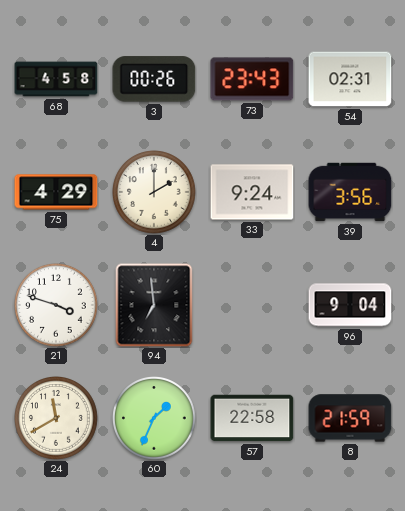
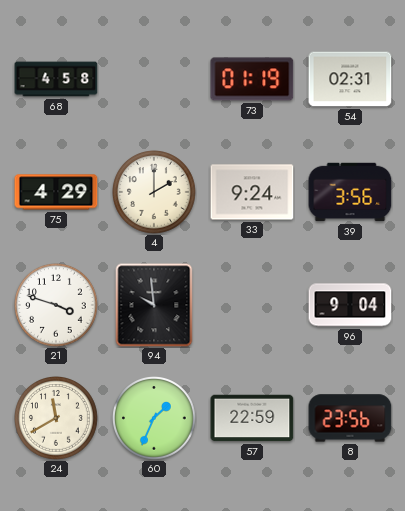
3: 00:26 -> none (154, 79)
73: 23:43 -> 01:19 (252, 79)
94: 6:59 -> 9:59 (154, 305)
57: 22:58 -> 22:59 (252, 418)
8: 21:59 -> 23:56 (350, 418)
